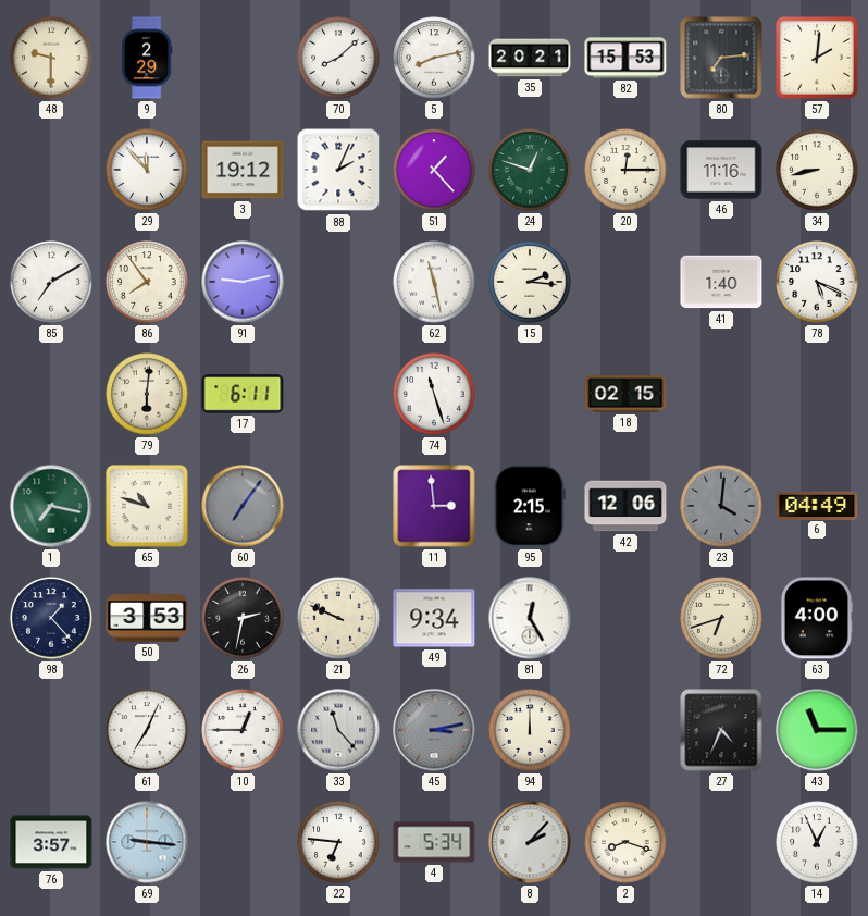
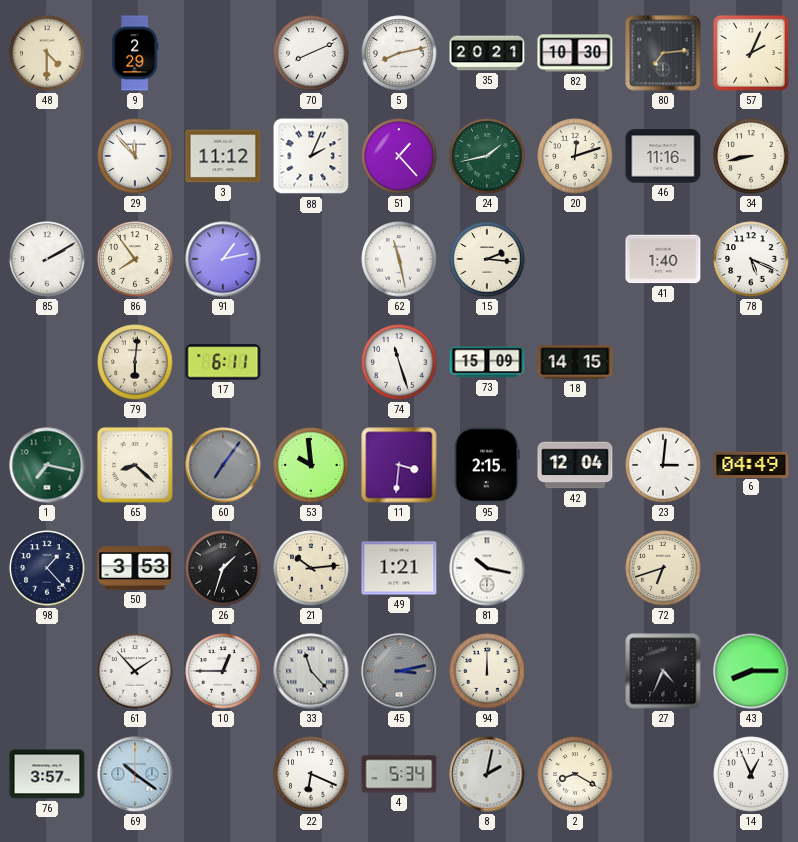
48: 9:30 -> 4:30 (47, 53)
70: 8:08 -> 8:11 (311, 53)
82: 15:53 -> 10:30 (575, 53)
57: 2:01 -> 2:04 (751, 53)
3: 19:12 -> 11:12 (223, 156)
24: 12:48 -> 1:43 (487, 156)
20: 12:15 -> 12:12 (575, 156)
85: 7:10 -> 2:10 (47, 259)
91: 9:13 -> 1:13 (223, 259)
73: none -> 15:09 (487, 362)
18: 02:15 -> 14:15 (575, 362)
65: 10:48 -> 8:22 (135, 465)
53: none -> 9:59 (311, 465)
11: 2:59 -> 3:31 (399, 465)
42: 12:06 -> 12:04 (575, 465)
23: 4:01 -> 3:01 (663, 465)
23 dial: grey -> white (663, 465)
26: 2:32 -> 1:33 (223, 568)
21: 9:49 -> 10:14 (311, 568)
49: 9:34 -> 1:21 (399, 568)
81: 12:25 -> 10:17 (487, 568)
63: 4:00 -> none (816, 618)
61: 7:04 -> 1:53 (135, 671)
43: 11:15 -> 8:15 (751, 671)
69: 9:16 -> 10:21 (135, 774)
22: 6:46 -> 6:19 (311, 774)
8: 2:07 -> 2:02 (487, 774)
2: 8:18 -> 8:20 (575, 774)
